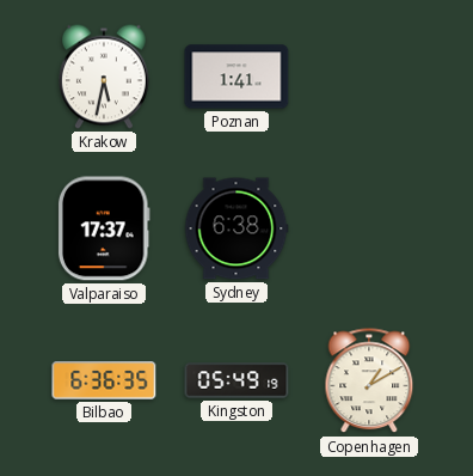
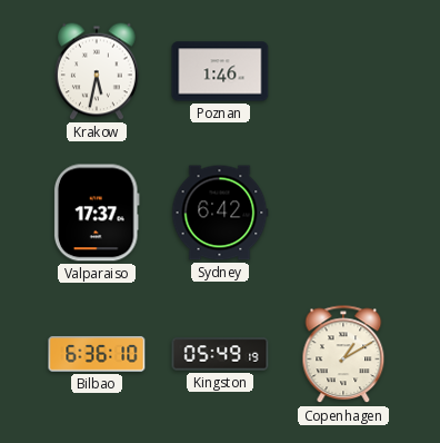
Poznan: 1:41 -> 1:46 (220, 71)
Sydney: 6:38 -> 6:42 (220, 213)
Bilbao: 6:36:35 -> 6:36:10 (97, 354)
